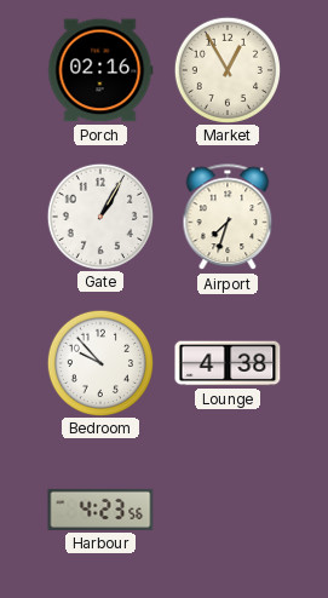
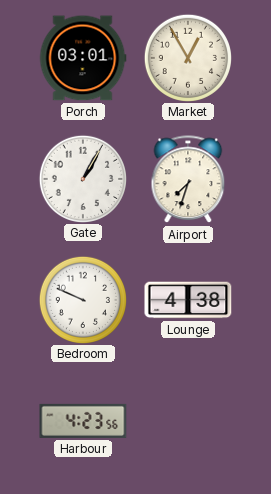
Porch: 02:16 -> 03:01 (83, 58)
Bedroom: 9:53 -> 9:49 (82, 299)
